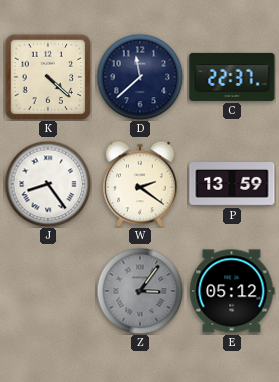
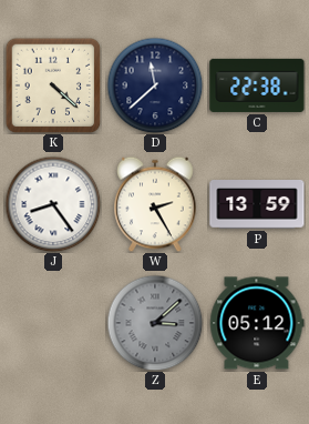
C: 22:37 -> 22:38 (257, 85)
W: 2:21 -> 2:25 (155, 204)
Z: 3:06 -> 3:08 (155, 323)
